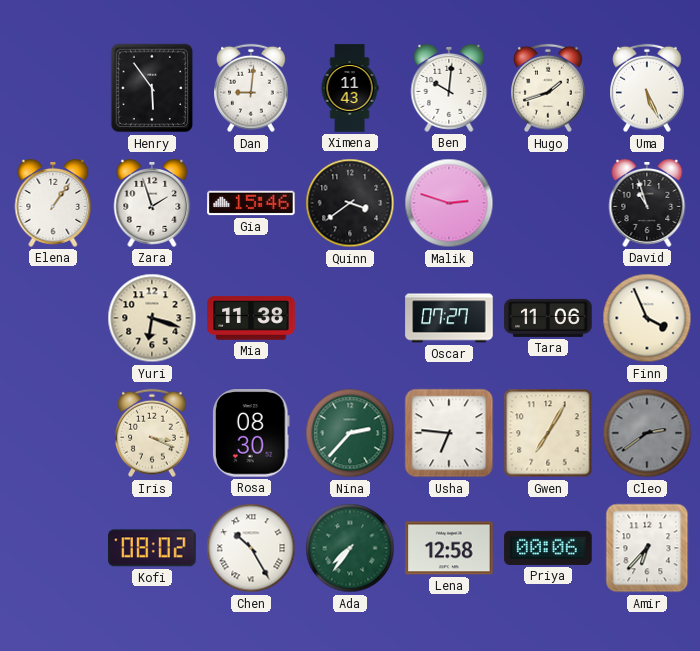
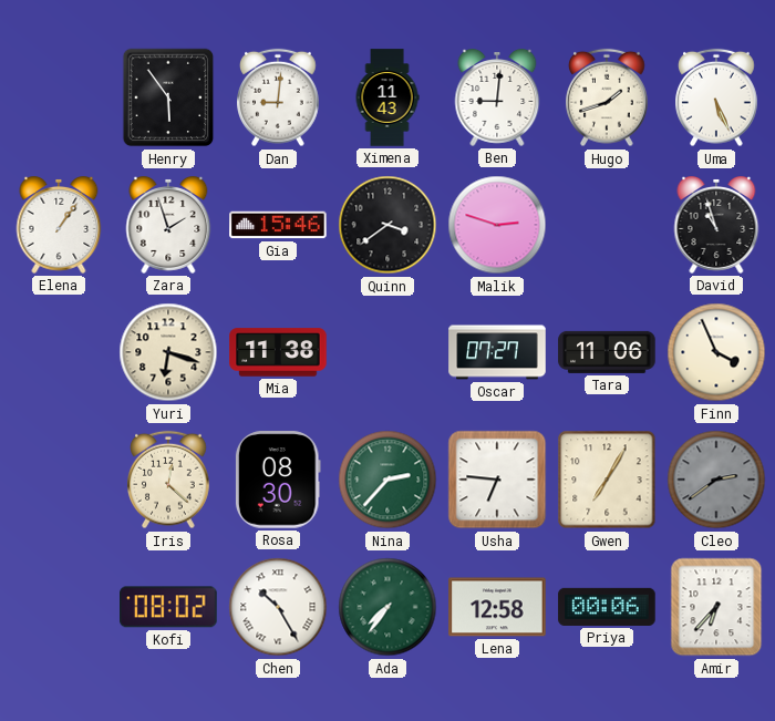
Ben: 10:01 -> 9:01 (497, 99)
Iris: 3:19 -> 12:22 (169, 480)
